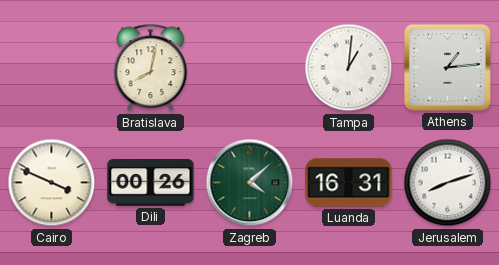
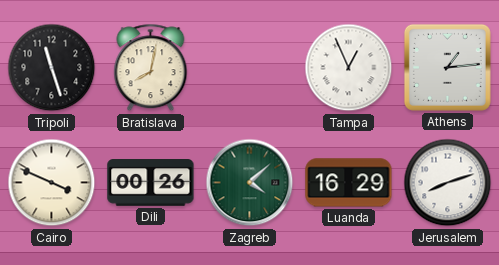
Tripoli: none -> 11:27 (52, 68)
Tampa: 1:01 -> 12:56 (349, 68)
Luanda: 16:31 -> 16:29 (349, 183)
